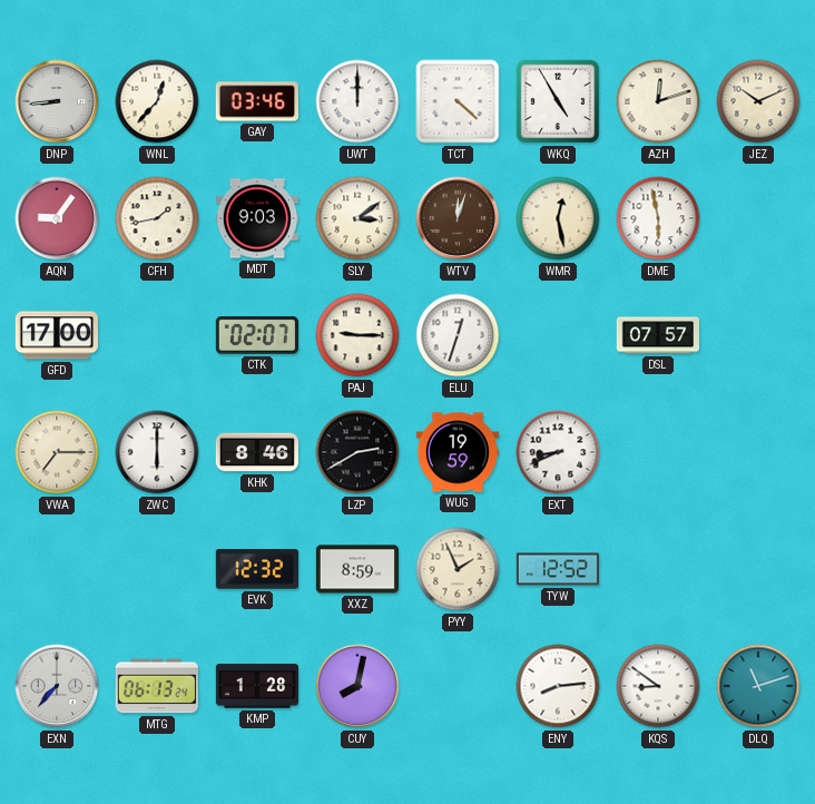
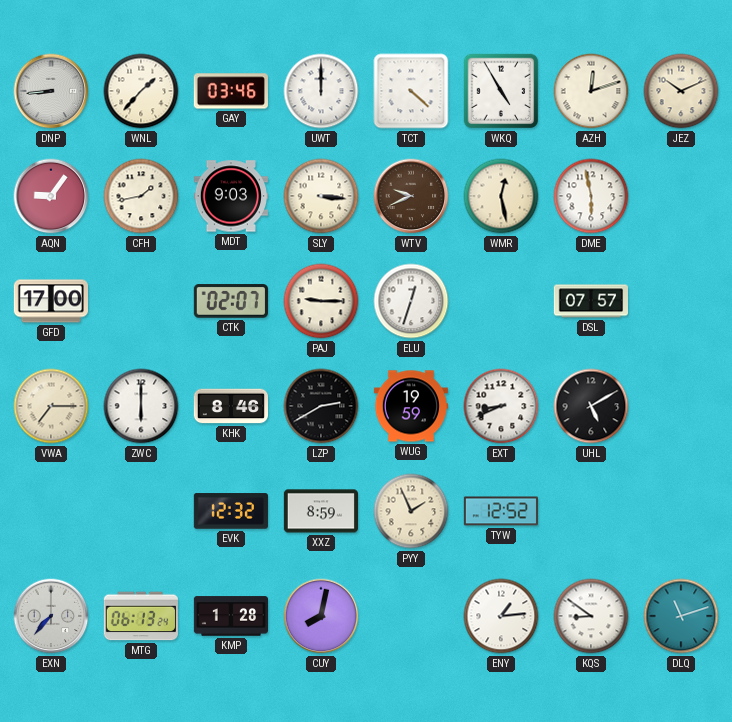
WNL: 12:37 -> 1:37 (141, 91)
SLY: 3:09 -> 3:16 (321, 196)
WTV: 12:03 -> 9:41 (411, 196)
UHL: none -> 5:10 (591, 406)
ENY: 8:14 -> 1:14 (501, 616)
